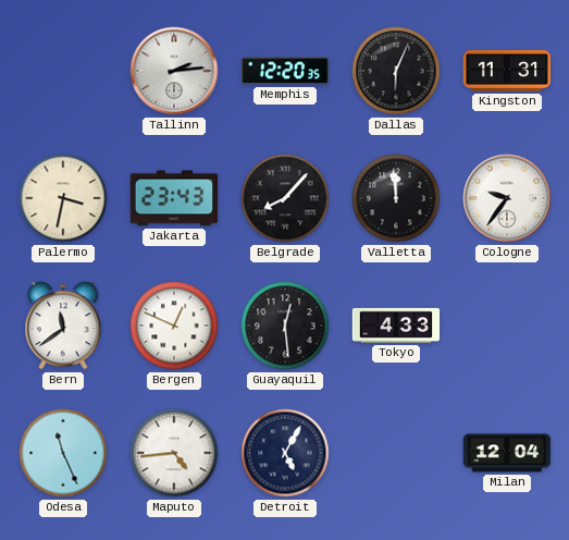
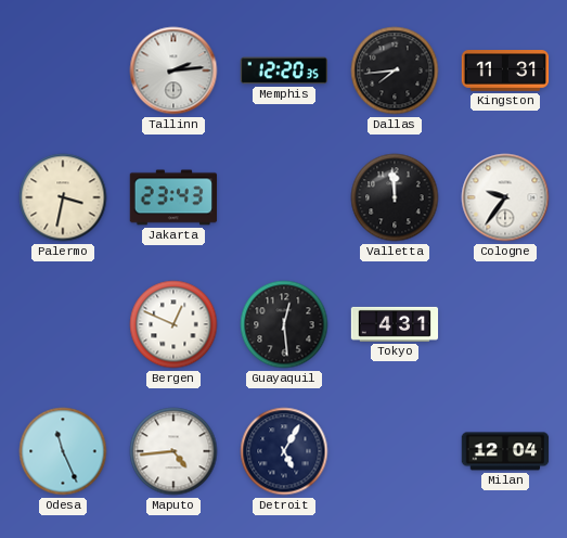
Dallas: 6:04 -> 7:44 (395, 71)
Belgrade: 8:07 -> none (285, 198)
Bern: 11:39 -> none (63, 326)
Tokyo: 4:33 -> 4:31 (395, 324)
